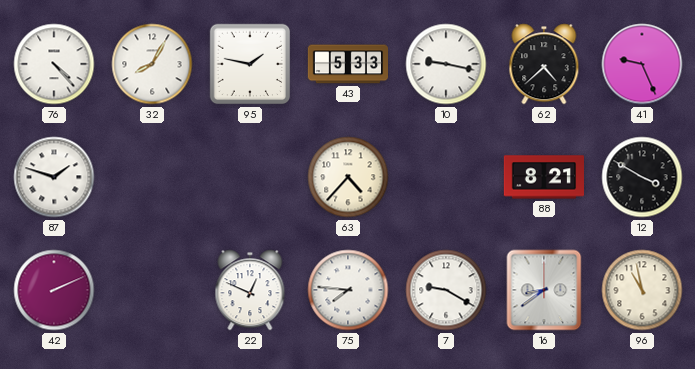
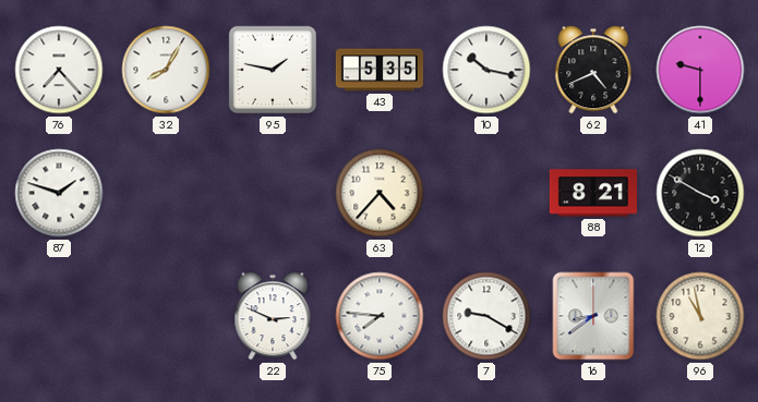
76: 4:23 -> 7:23 (59, 70)
43: 5:33 -> 5:35 (378, 70)
10: 9:17 -> 10:17 (486, 70)
62: 4:38 -> 4:41 (593, 70)
41: 9:26 -> 9:30 (700, 70)
42: 2:11 -> none (54, 290)
22: 12:49 -> 2:49 (273, 316)
